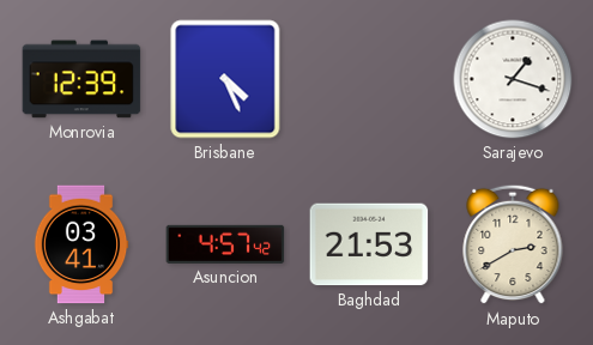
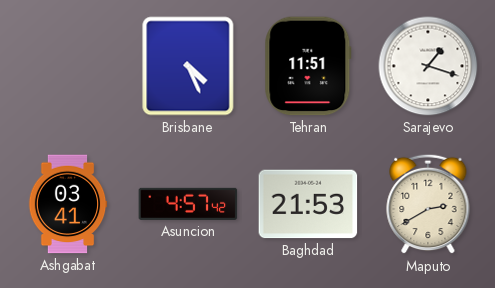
Monrovia: 12:39 -> none (81, 79)
Tehran: none -> 11:51 (308, 66)
